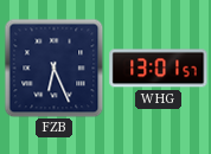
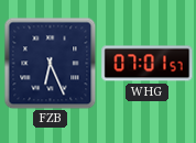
WHG: 13:01 -> 07:01 (148, 64)
